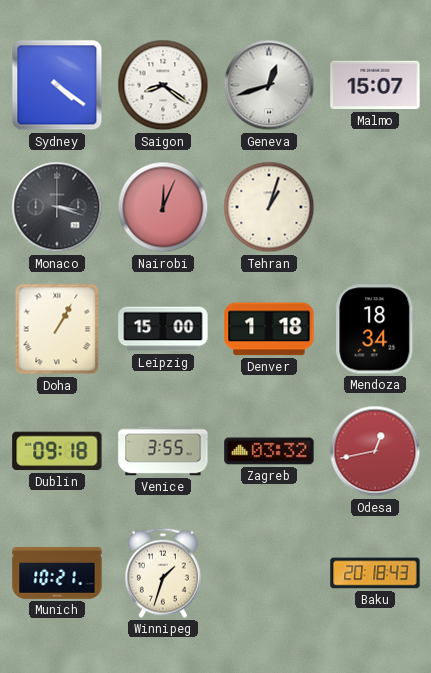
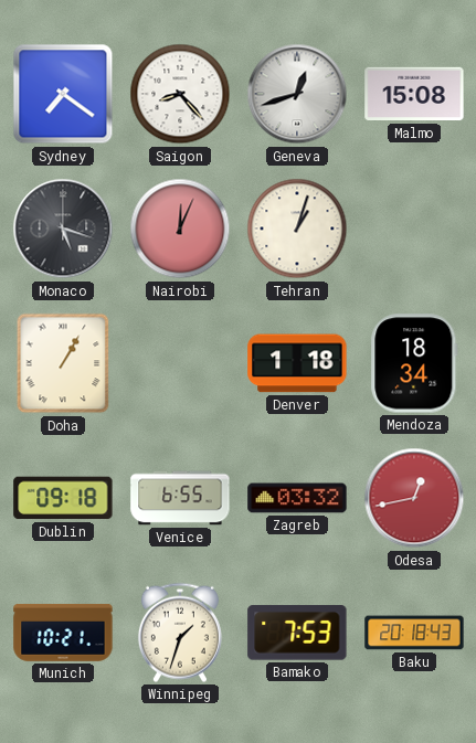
Sydney: 4:21 -> 7:21 (63, 94)
Saigon: 8:21 -> 8:23 (180, 94)
Malmo: 15:07 -> 15:08 (414, 94)
Monaco: 3:18 -> 5:18 (63, 229)
Leipzig: 15:00 -> none (163, 329)
Venice: 3:55 -> 6:55 (180, 498)
Bamako: none -> 7:53 (297, 633)
